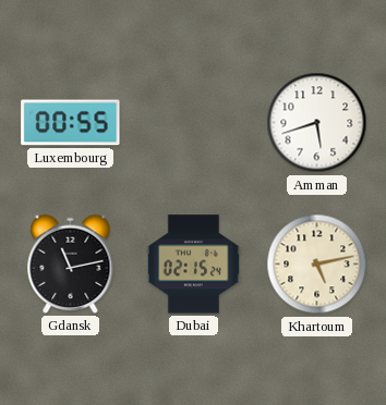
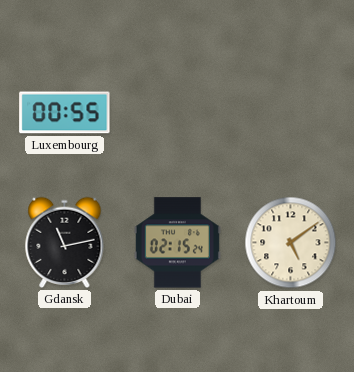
Amman: 5:42 -> none (317, 123)
Khartoum: 5:13 -> 5:09 (291, 243)
